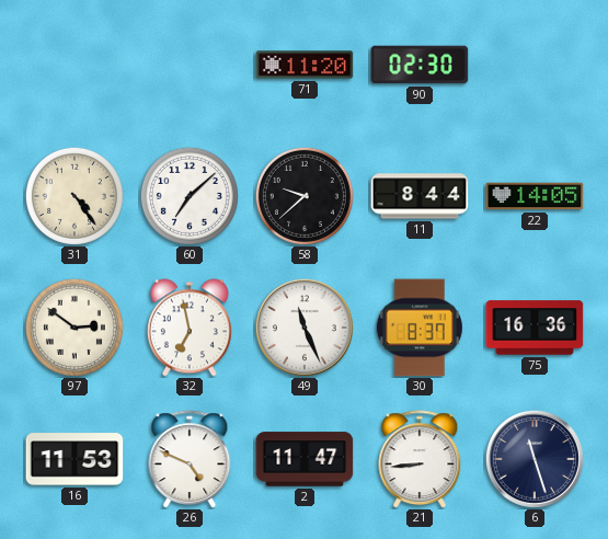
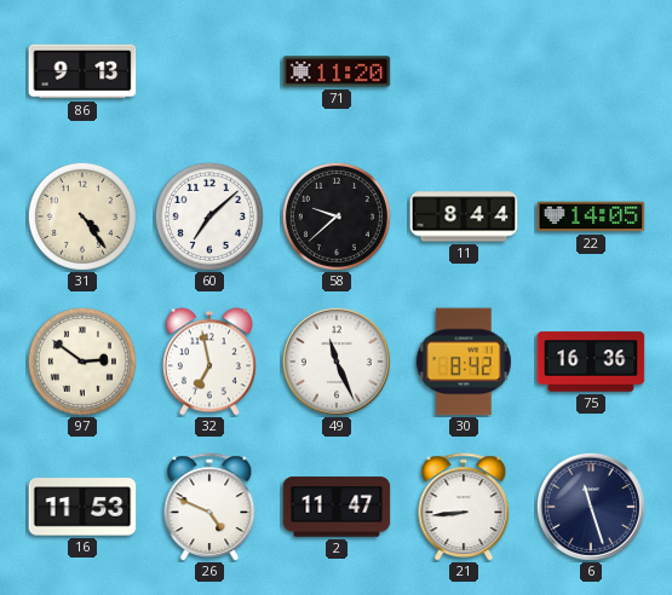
86: none -> 9:13 (82, 71)
90: 02:30 -> none (420, 65)
30: 8:37 -> 8:42 (464, 362)
